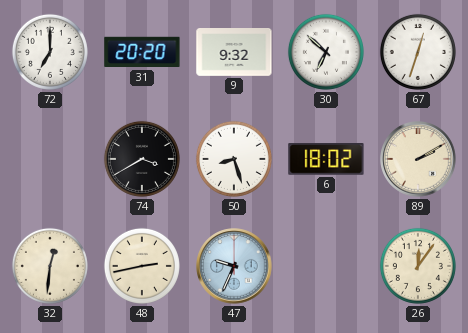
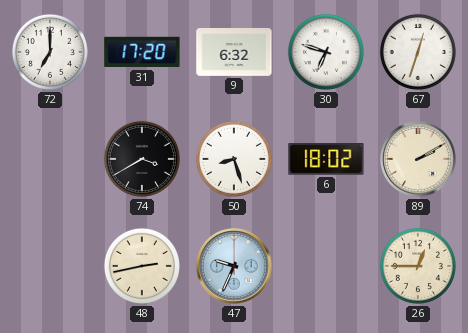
31: 20:20 -> 17:20 (142, 52)
9: 9:32 -> 6:32 (234, 53)
30: 6:52 -> 6:48 (326, 52)
32: 12:31 -> none (50, 266)
26: 12:06 -> 12:45 (418, 266)
